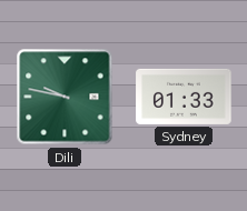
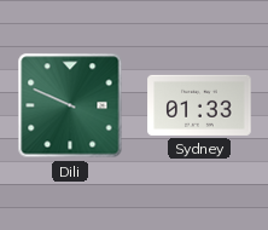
Dili: 9:47 -> 9:49 (70, 105)
